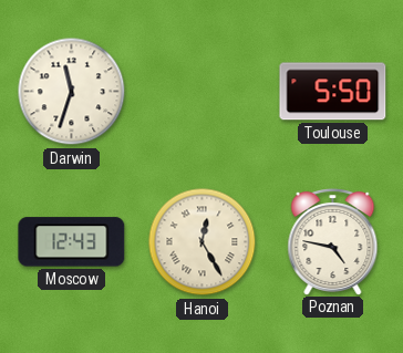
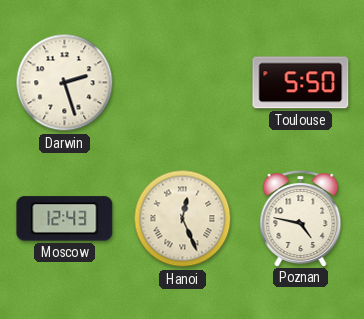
Darwin: 11:33 -> 2:27 (65, 83)
Hanoi: 12:25 -> 12:26 (183, 219)
